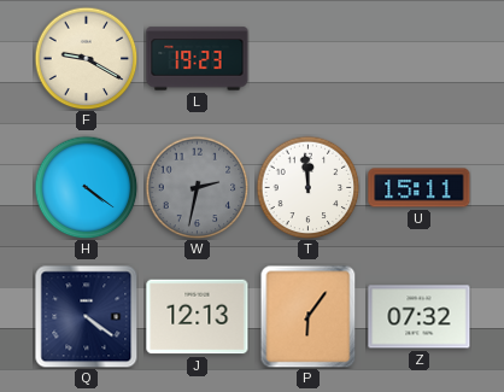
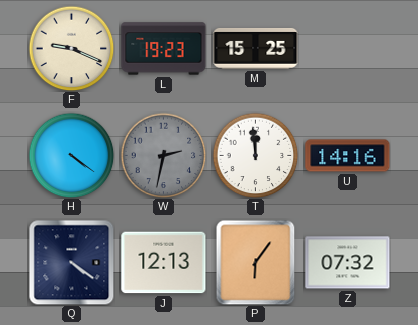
F: 9:20 -> 9:19 (71, 48)
M: none -> 15:25 (256, 48)
U: 15:11 -> 14:16 (348, 156)
